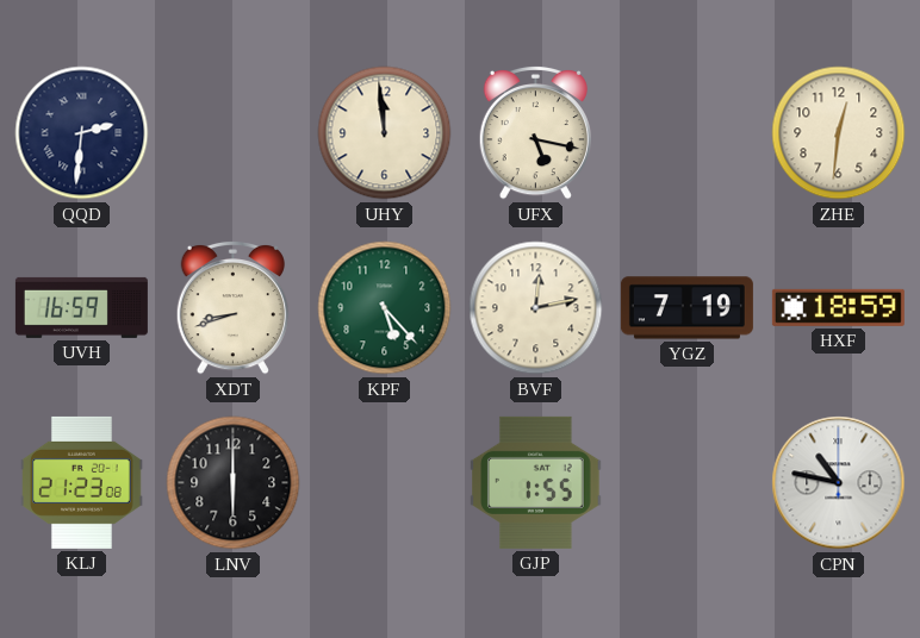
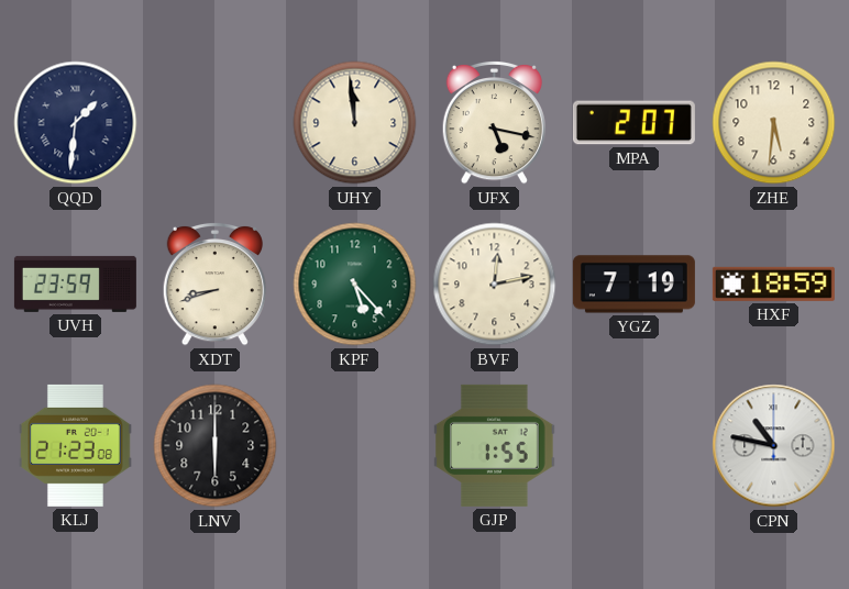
QQD: 2:31 -> 1:31 (76, 123)
MPA: none -> 2:07 (633, 123)
ZHE: 12:31 -> 5:31 (774, 123)
UVH: 16:59 -> 23:59 (75, 284)
